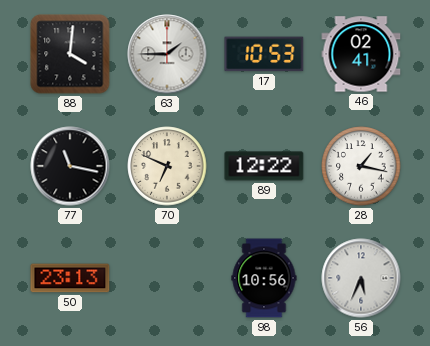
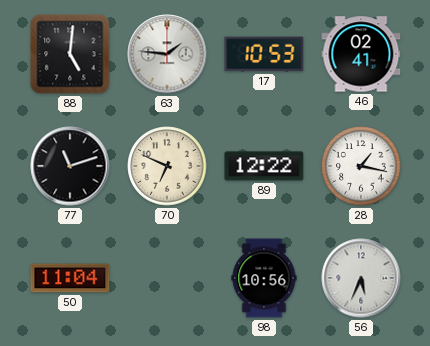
88: 4:01 -> 5:01 (70, 54)
63: 1:45 -> 1:46 (167, 54)
77: 11:17 -> 11:12 (70, 166)
50: 23:13 -> 11:04 (70, 278)
